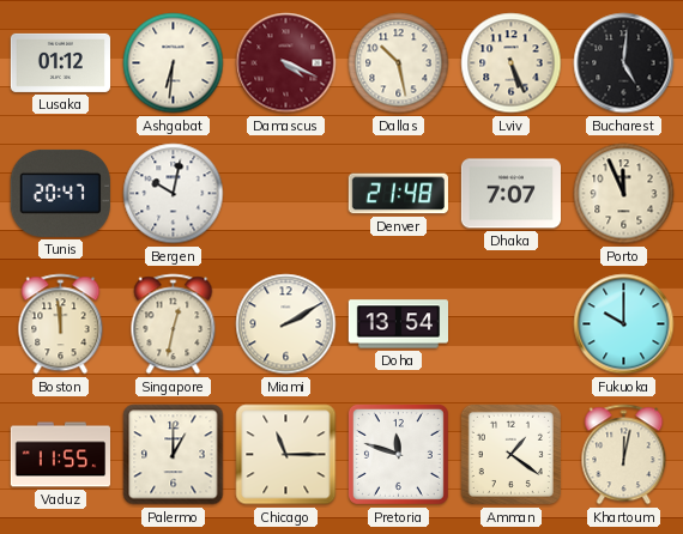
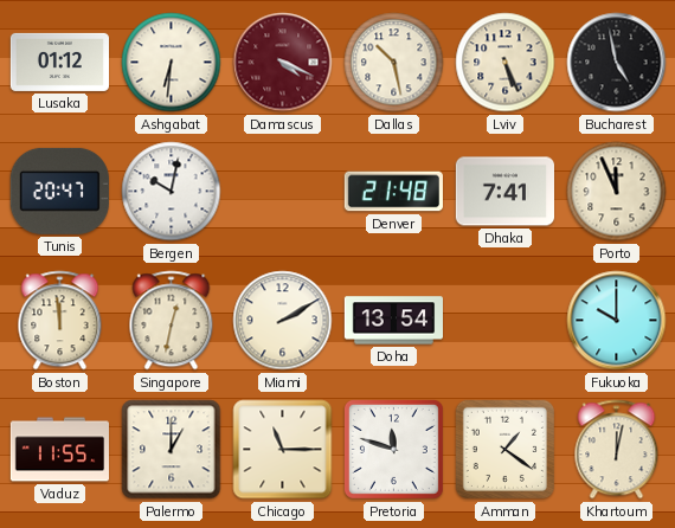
Bucharest: 5:01 -> 4:58 (617, 63)
Dhaka: 7:07 -> 7:41 (504, 192)
